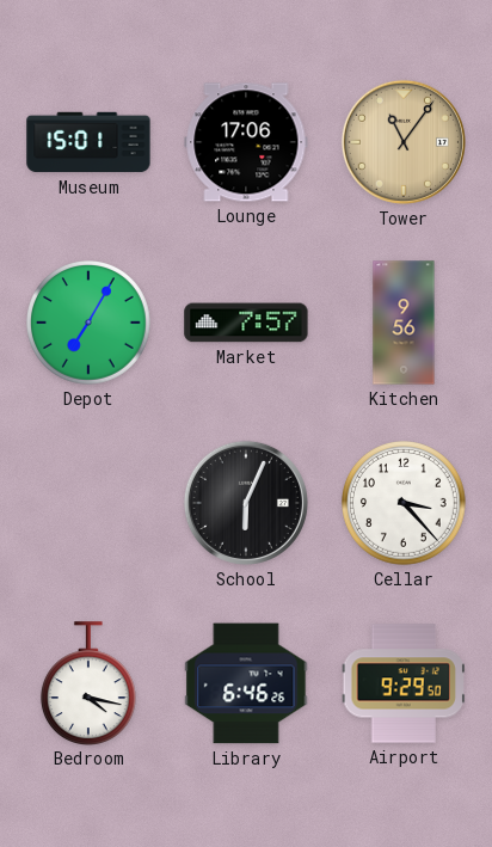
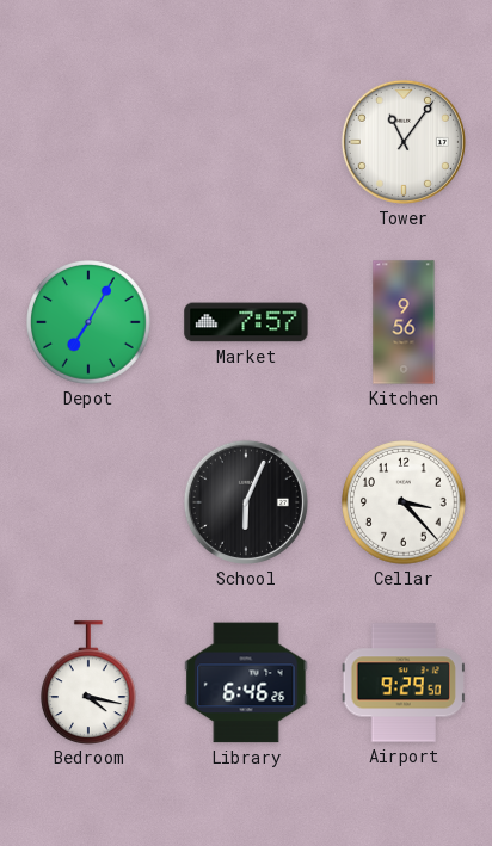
Museum: 15:01 -> none (88, 142)
Lounge: 17:06 -> none (246, 142)
Tower dial: champagne -> white (404, 142)
